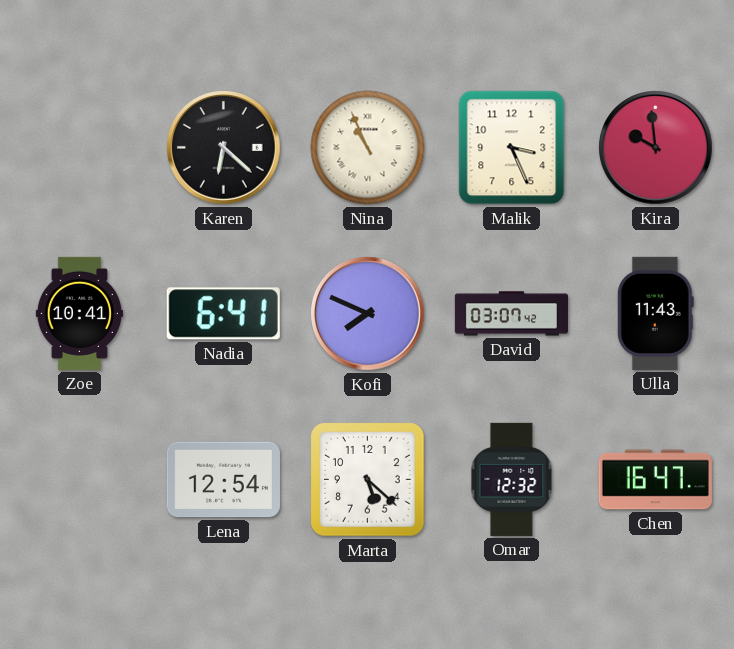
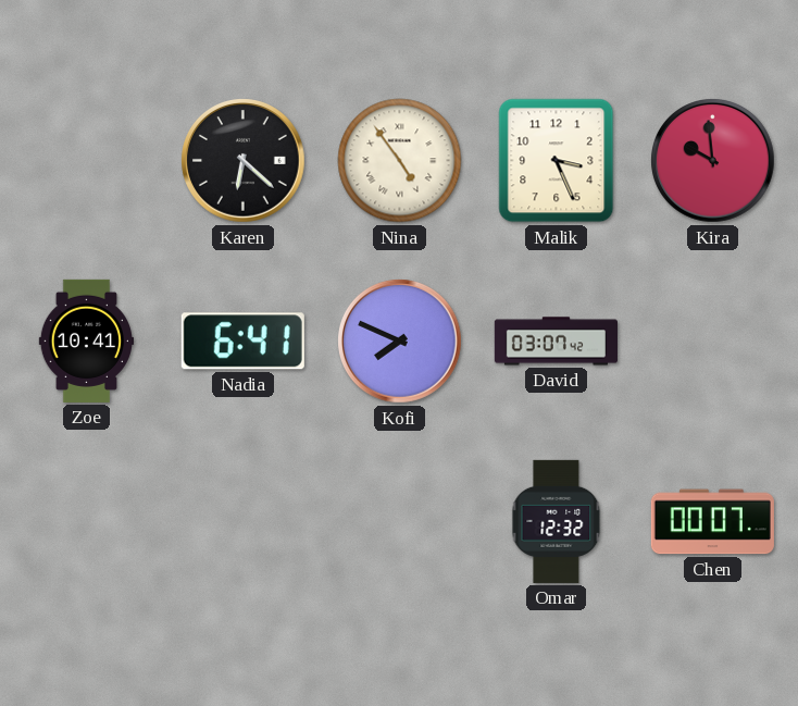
Nina: 10:56 -> 4:54 (400, 161)
Ulla: 11:43 -> none (655, 313)
Lena: 12:54 -> none (223, 480)
Marta: 5:22 -> none (368, 480)
Chen: 16:47 -> 00:07 (712, 522)
